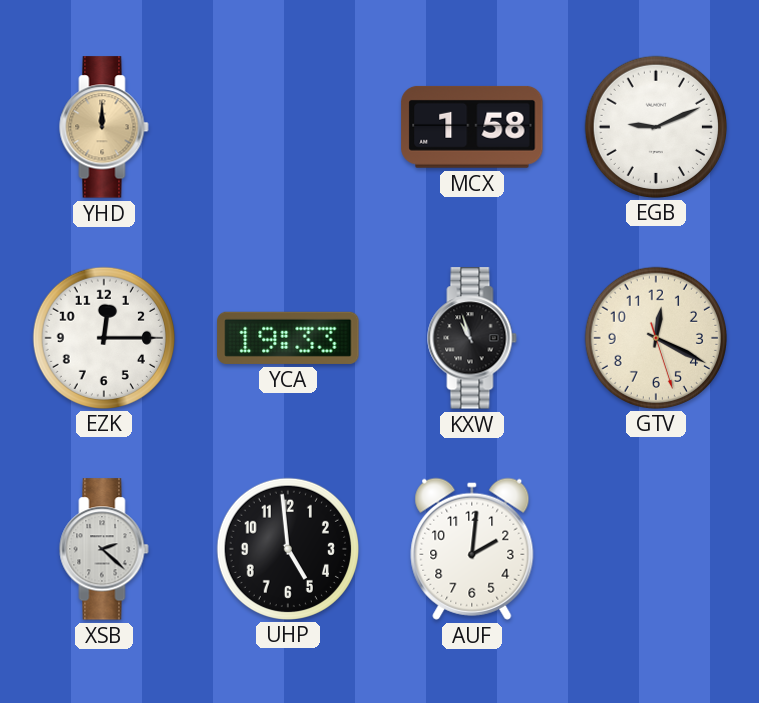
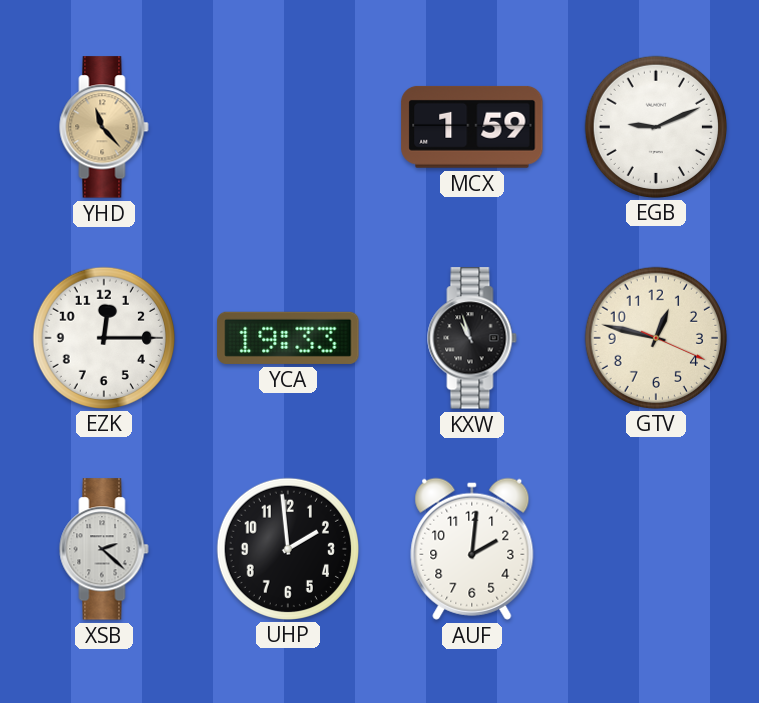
YHD: 12:00 -> 11:23 (104, 127)
MCX: 1:58 -> 1:59 (472, 127)
GTV: 12:19 -> 12:47 (655, 337)
UHP: 4:59 -> 1:59 (287, 548)
